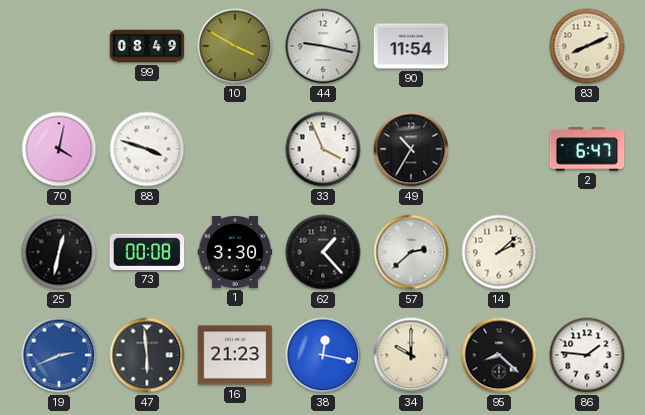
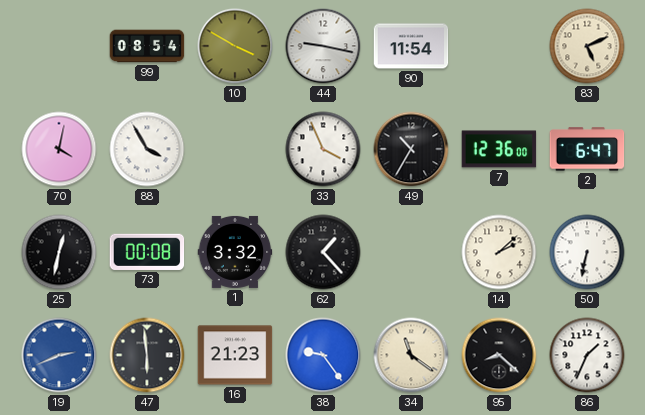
99: 08:49 -> 08:54 (147, 46)
83: 8:11 -> 5:11 (587, 46)
88: 3:48 -> 3:55 (147, 149)
7: none -> 12:36 (499, 149)
1: 3:30 -> 3:32 (235, 252)
57: 2:38 -> none (411, 252)
50: none -> 6:32 (587, 252)
38: 12:17 -> 9:24 (323, 355)
34: 10:00 -> 11:21 (411, 355)
86: 1:46 -> 1:34 (587, 355)
